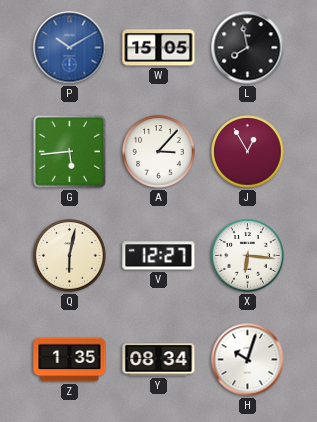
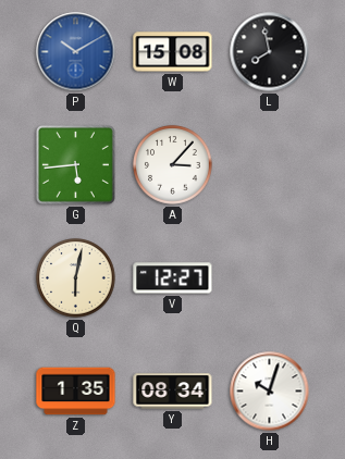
W: 15:05 -> 15:08 (173, 52)
J: 12:55 -> none (248, 152)
X: 6:16 -> none (248, 256)
